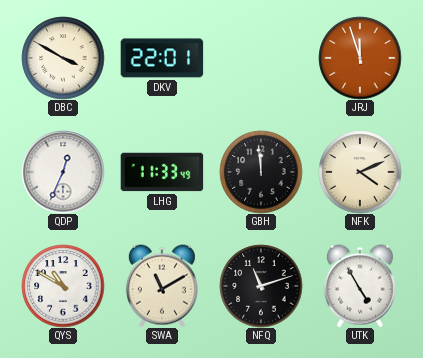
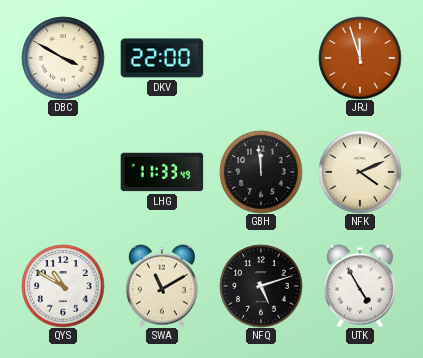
DKV: 22:01 -> 22:00 (162, 58)
QDP: 12:34 -> none (63, 172)
NFQ: 11:12 -> 5:12 (261, 286)
